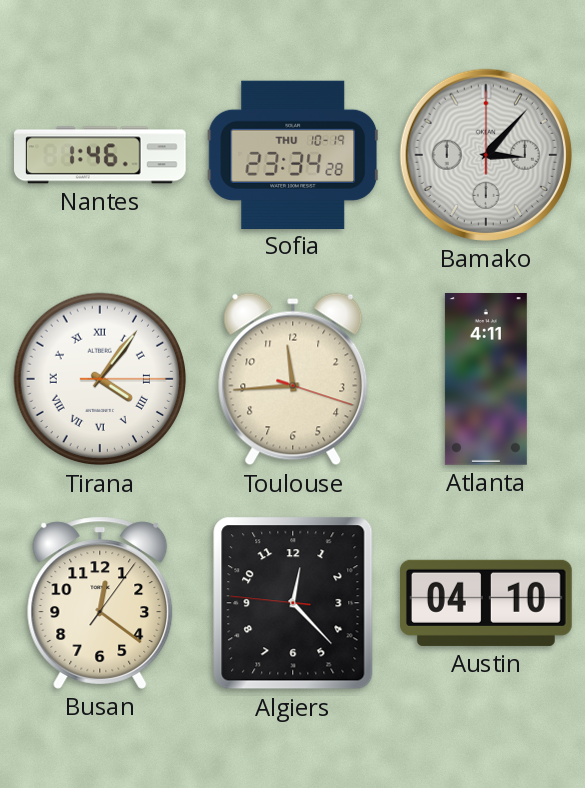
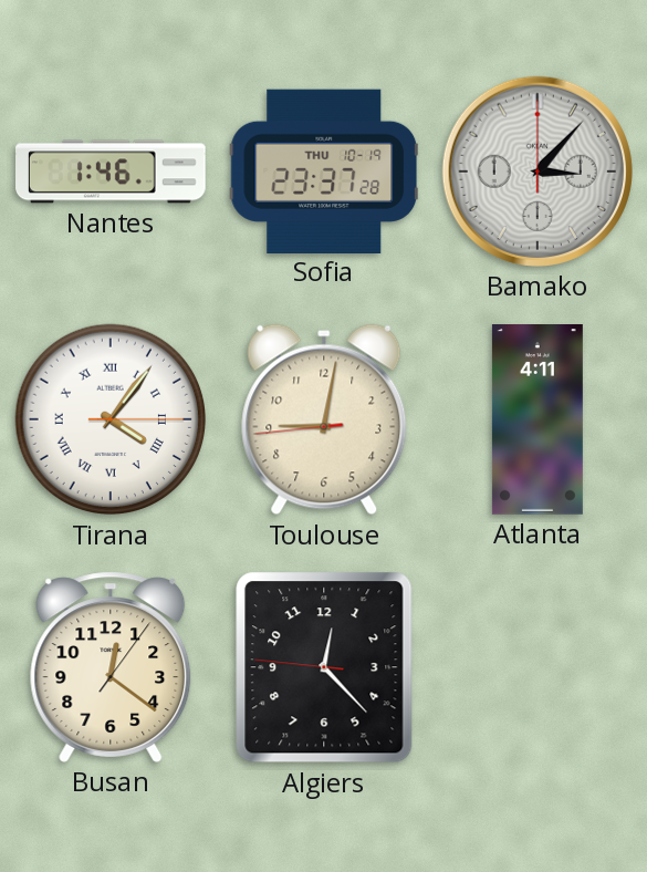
Sofia: 23:34 -> 23:37 (324, 170)
Toulouse: 11:44 -> 9:01 (324, 419)
Austin: 04:10 -> none (487, 603)
